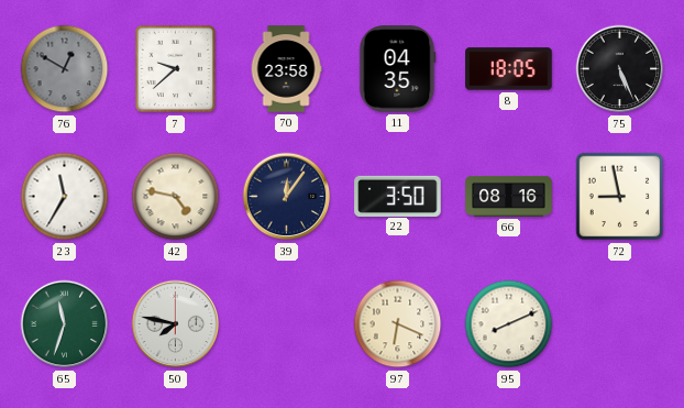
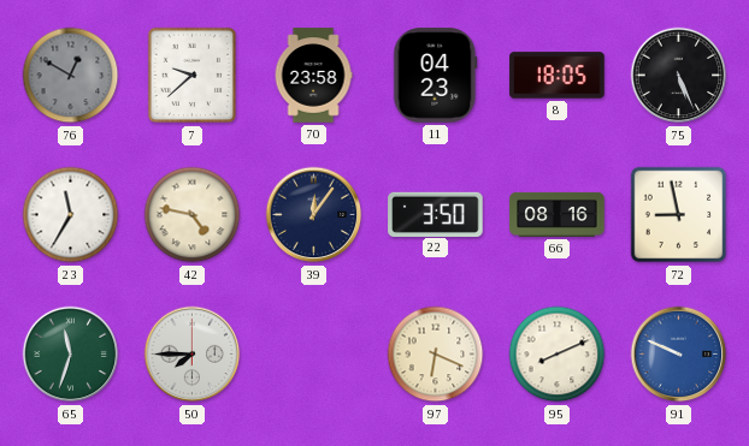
11: 04:35 -> 04:23 (436, 76)
50: 7:47 -> 7:45 (193, 355)
91: none -> 9:49 (679, 355)
